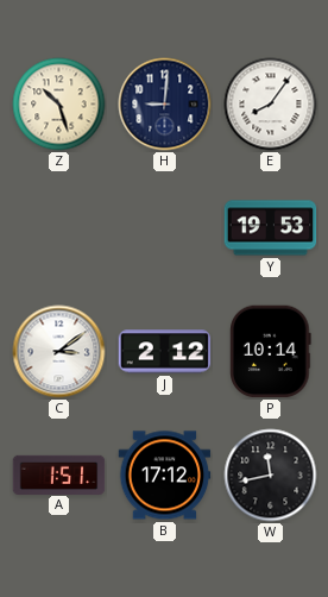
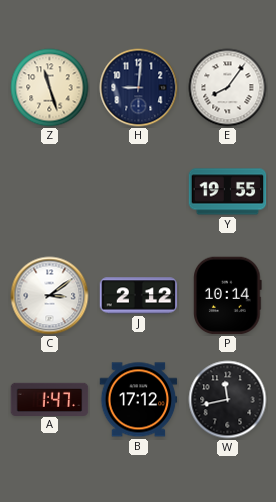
Z: 10:27 -> 11:27 (50, 88)
Y: 19:53 -> 19:55 (228, 192)
A: 1:51 -> 1:47 (50, 399)
